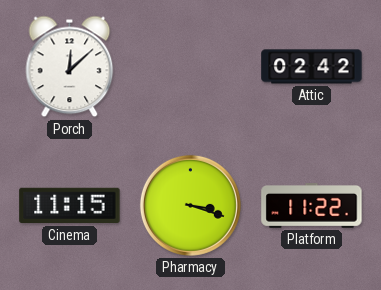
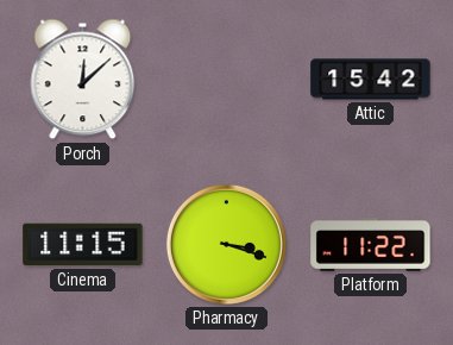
Attic: 02:42 -> 15:42 (371, 80)
